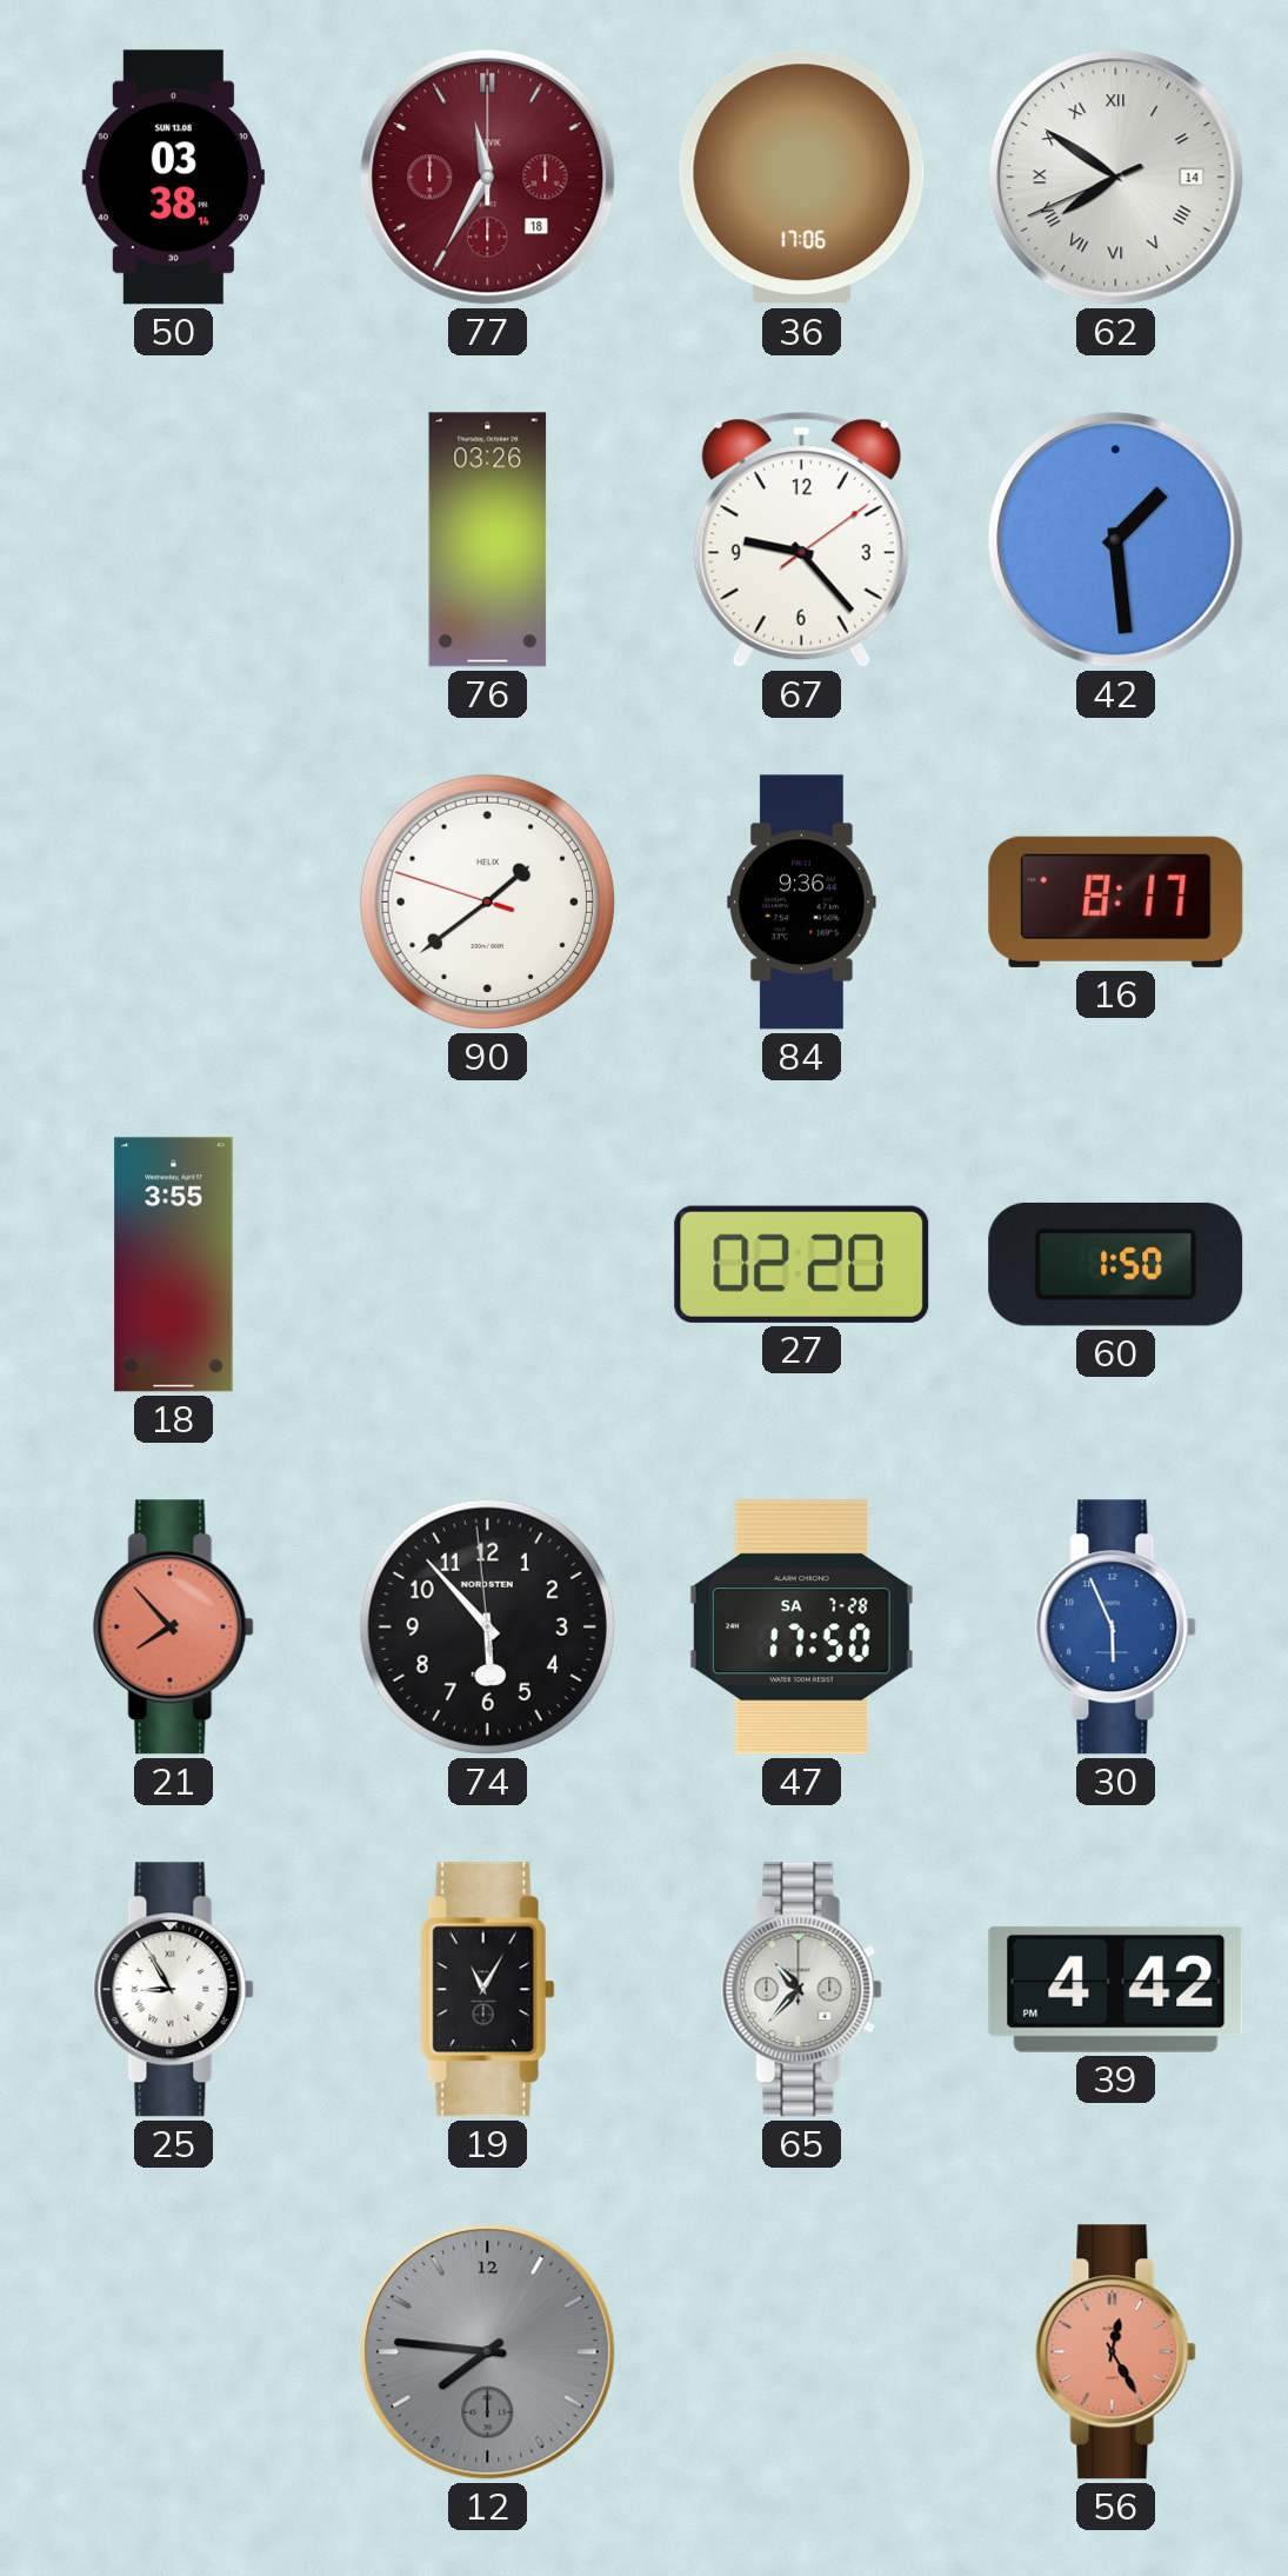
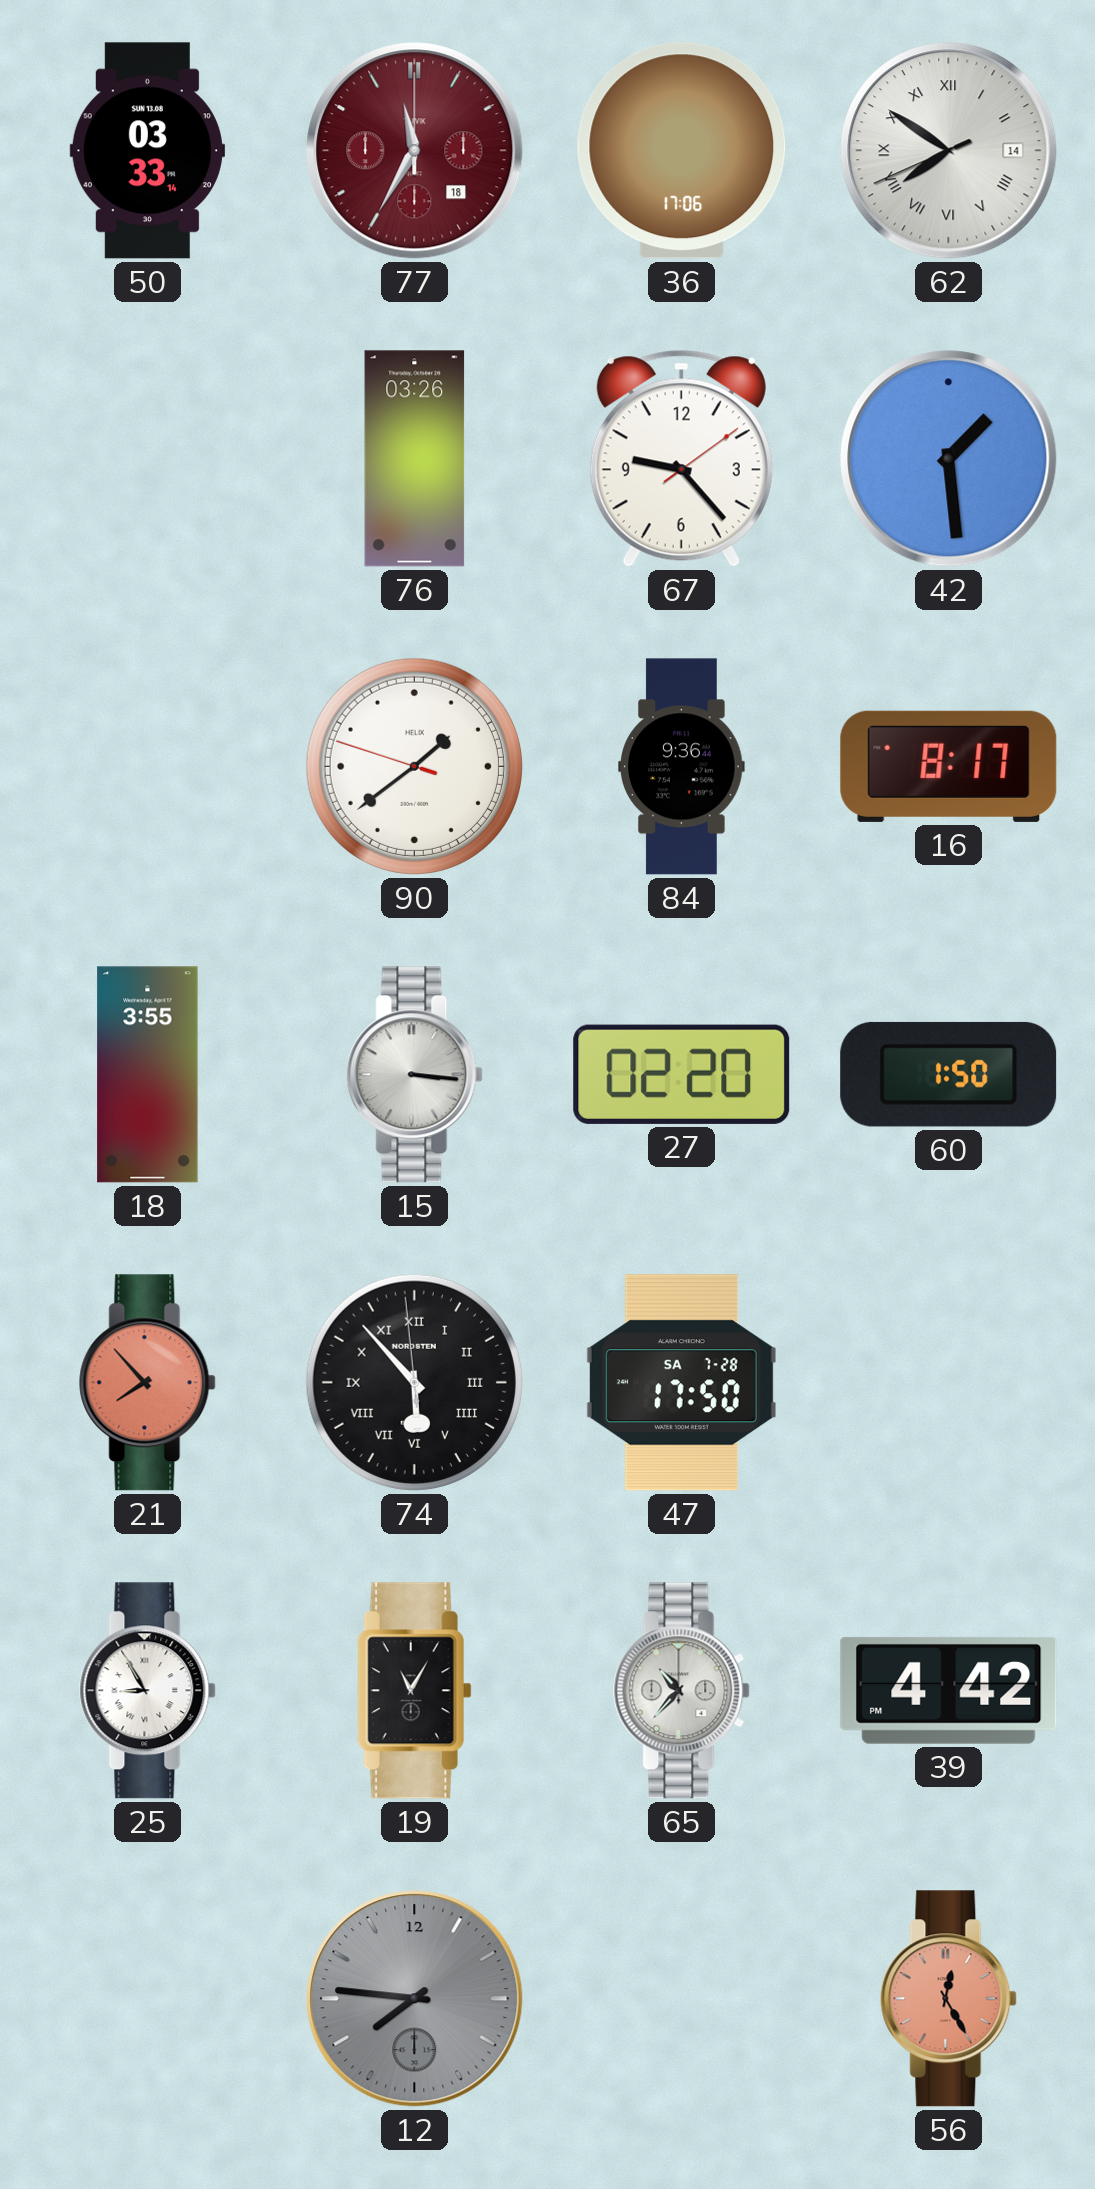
50: 03:38 -> 03:33 (147, 151)
15: none -> 3:16 (415, 1075)
74 numerals: Arabic -> Roman (414, 1382)
30: 5:56 -> none (1116, 1628)
